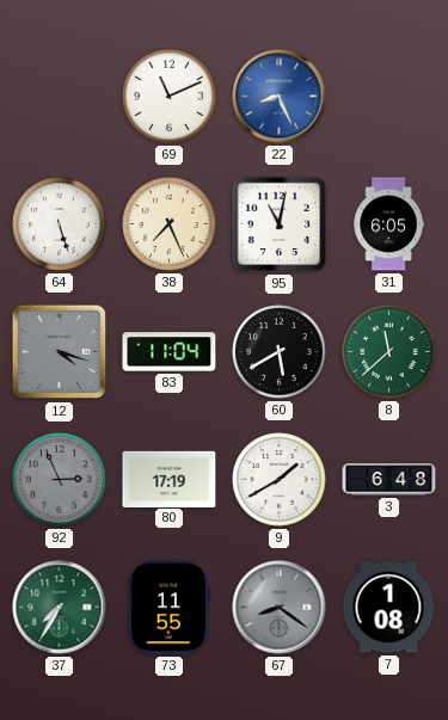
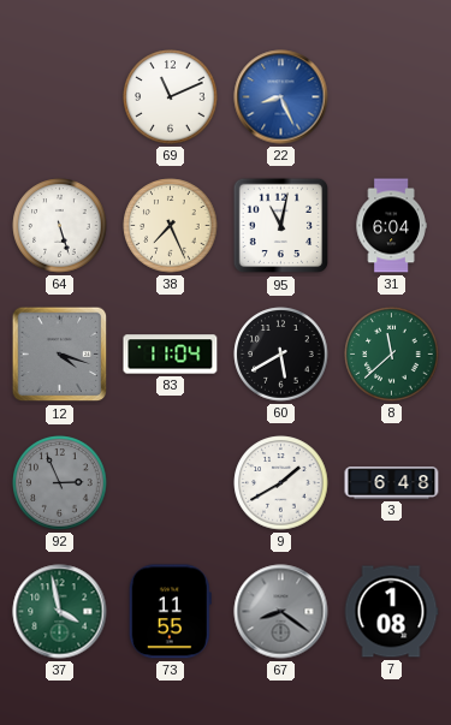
31: 6:05 -> 6:04 (391, 226)
80: 17:19 -> none (170, 479)
37: 7:35 -> 3:58 (60, 612)
